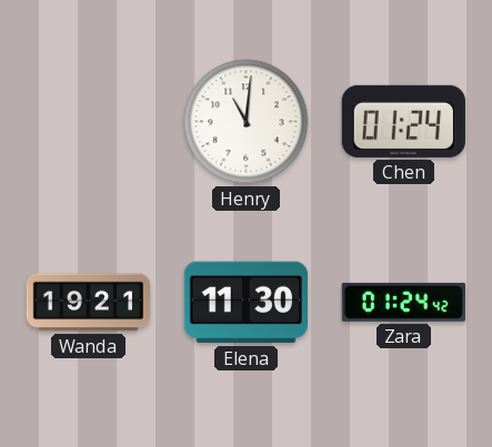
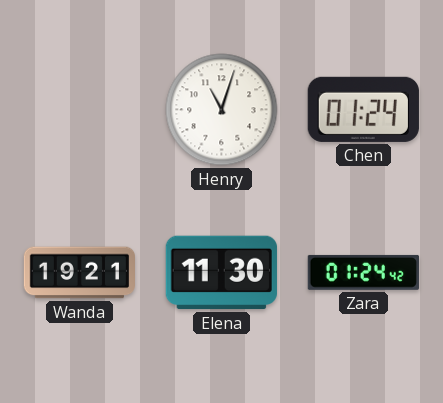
Henry: 11:01 -> 11:03 (222, 110)
